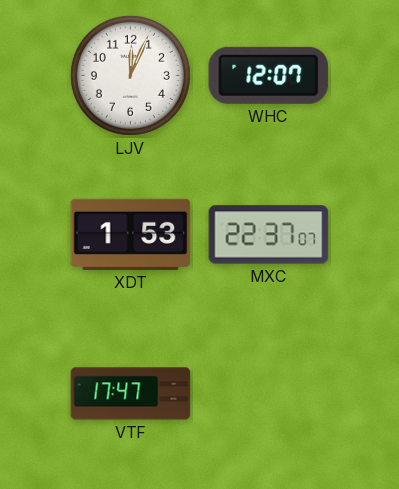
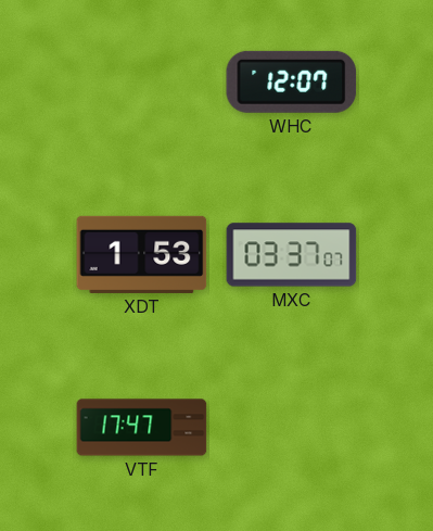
LJV: 12:04 -> none (130, 75)
MXC: 22:37 -> 03:37 (292, 255)
